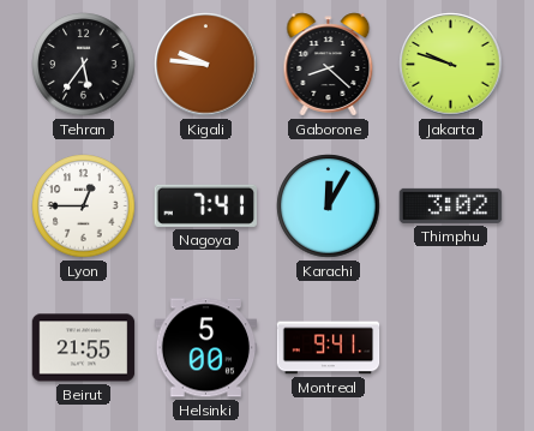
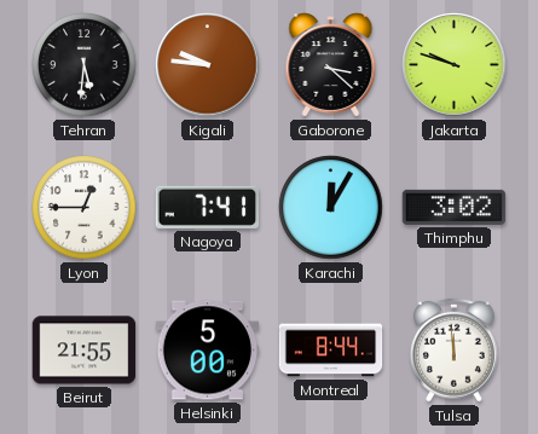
Tehran: 5:36 -> 5:31 (85, 65)
Gaborone: 8:22 -> 3:22 (331, 65)
Montreal: 9:41 -> 8:44 (331, 351)
Tulsa: none -> 11:59 (455, 349)
